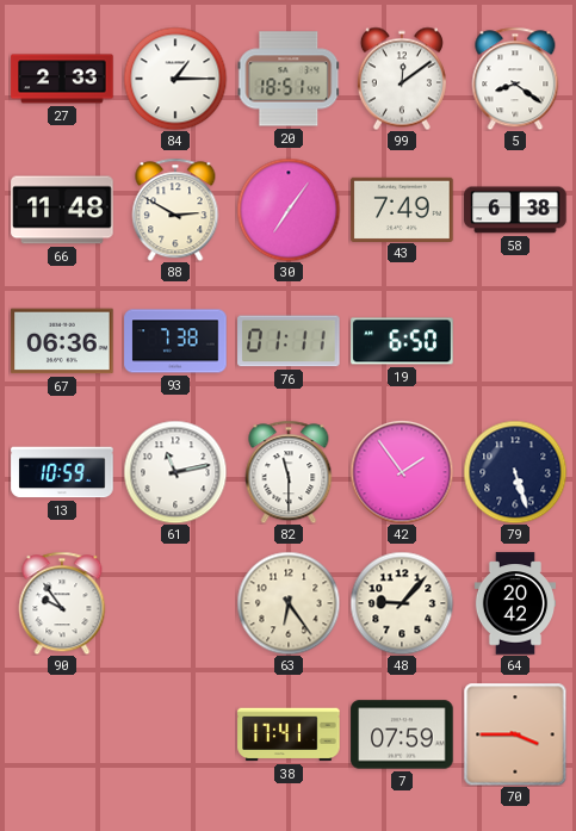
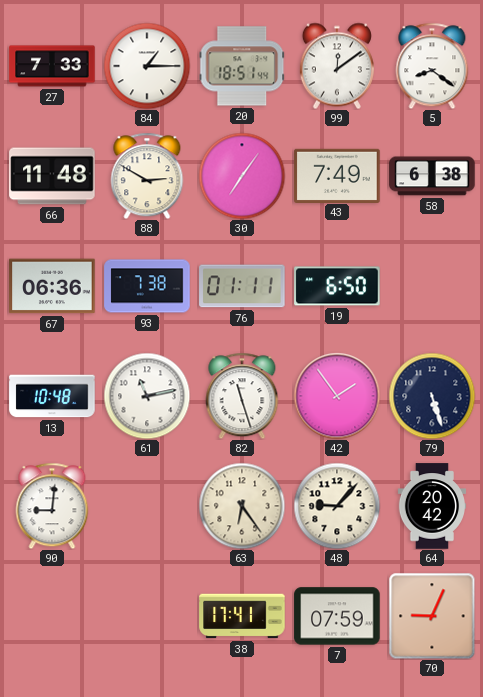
27: 2:33 -> 7:33 (52, 66)
13: 10:59 -> 10:48 (52, 396)
82: 11:30 -> 11:27 (242, 396)
90: 9:54 -> 9:01 (52, 506)
70: 3:45 -> 9:04 (432, 616)
